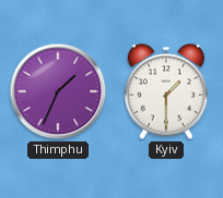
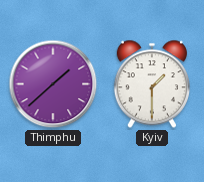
Thimphu: 1:34 -> 1:38 (53, 84)
